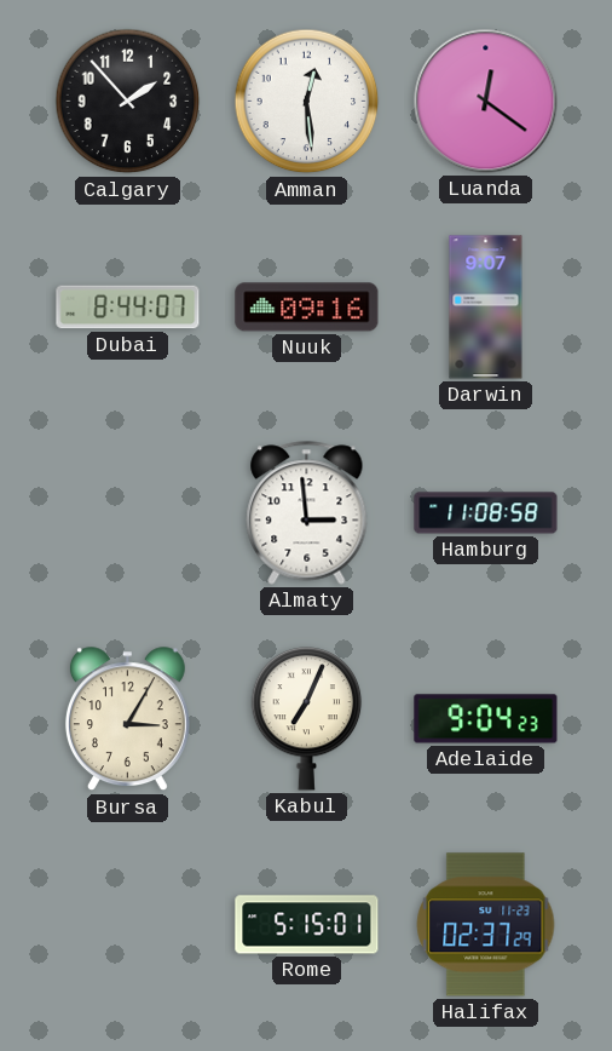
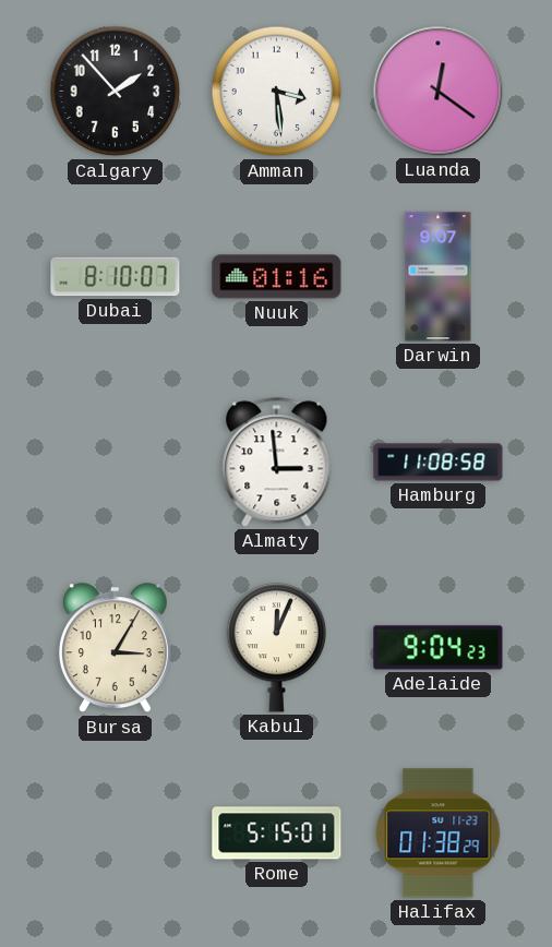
Amman: 12:29 -> 3:29 (277, 92)
Dubai: 8:44 -> 8:10 (116, 277)
Nuuk: 09:16 -> 01:16 (277, 277)
Kabul: 7:04 -> 12:04 (277, 647)
Halifax: 02:37 -> 01:38 (439, 834)
